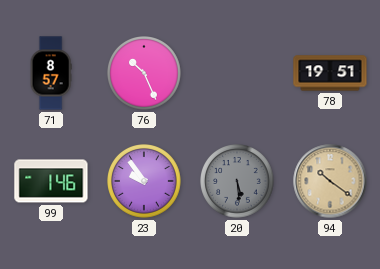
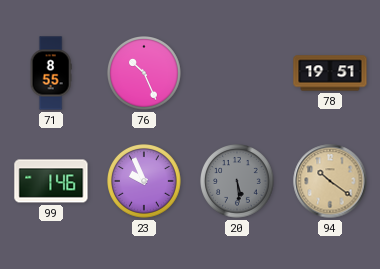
71: 8:57 -> 8:55 (51, 73)
23: 9:54 -> 9:56 (145, 182)
